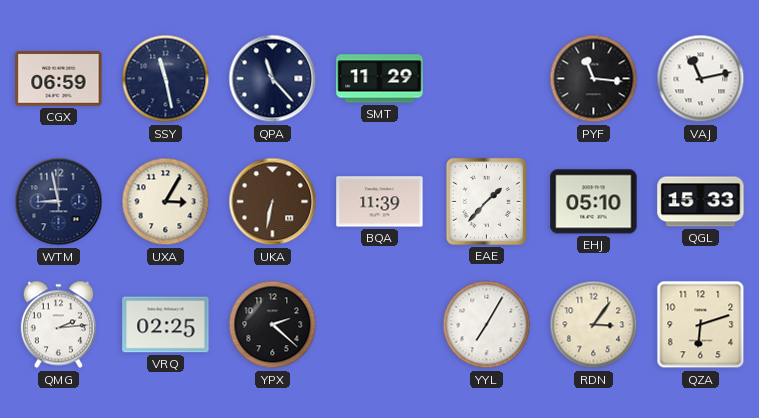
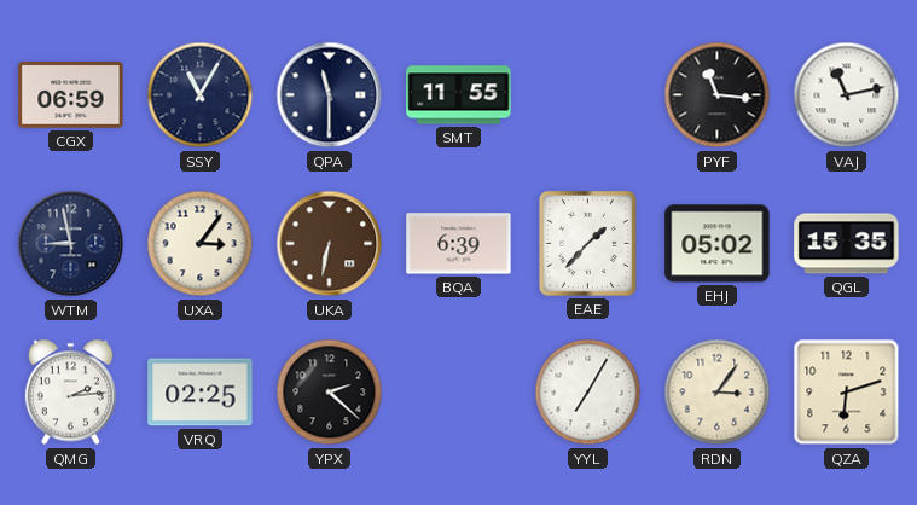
SSY: 11:28 -> 11:05 (201, 95)
QPA: 11:23 -> 11:30 (330, 95)
SMT: 11:29 -> 11:55 (459, 95)
UXA: 3:05 -> 3:06 (201, 244)
BQA: 11:39 -> 6:39 (459, 244)
EHJ: 05:10 -> 05:02 (718, 244)
QGL: 15:33 -> 15:35 (847, 244)
